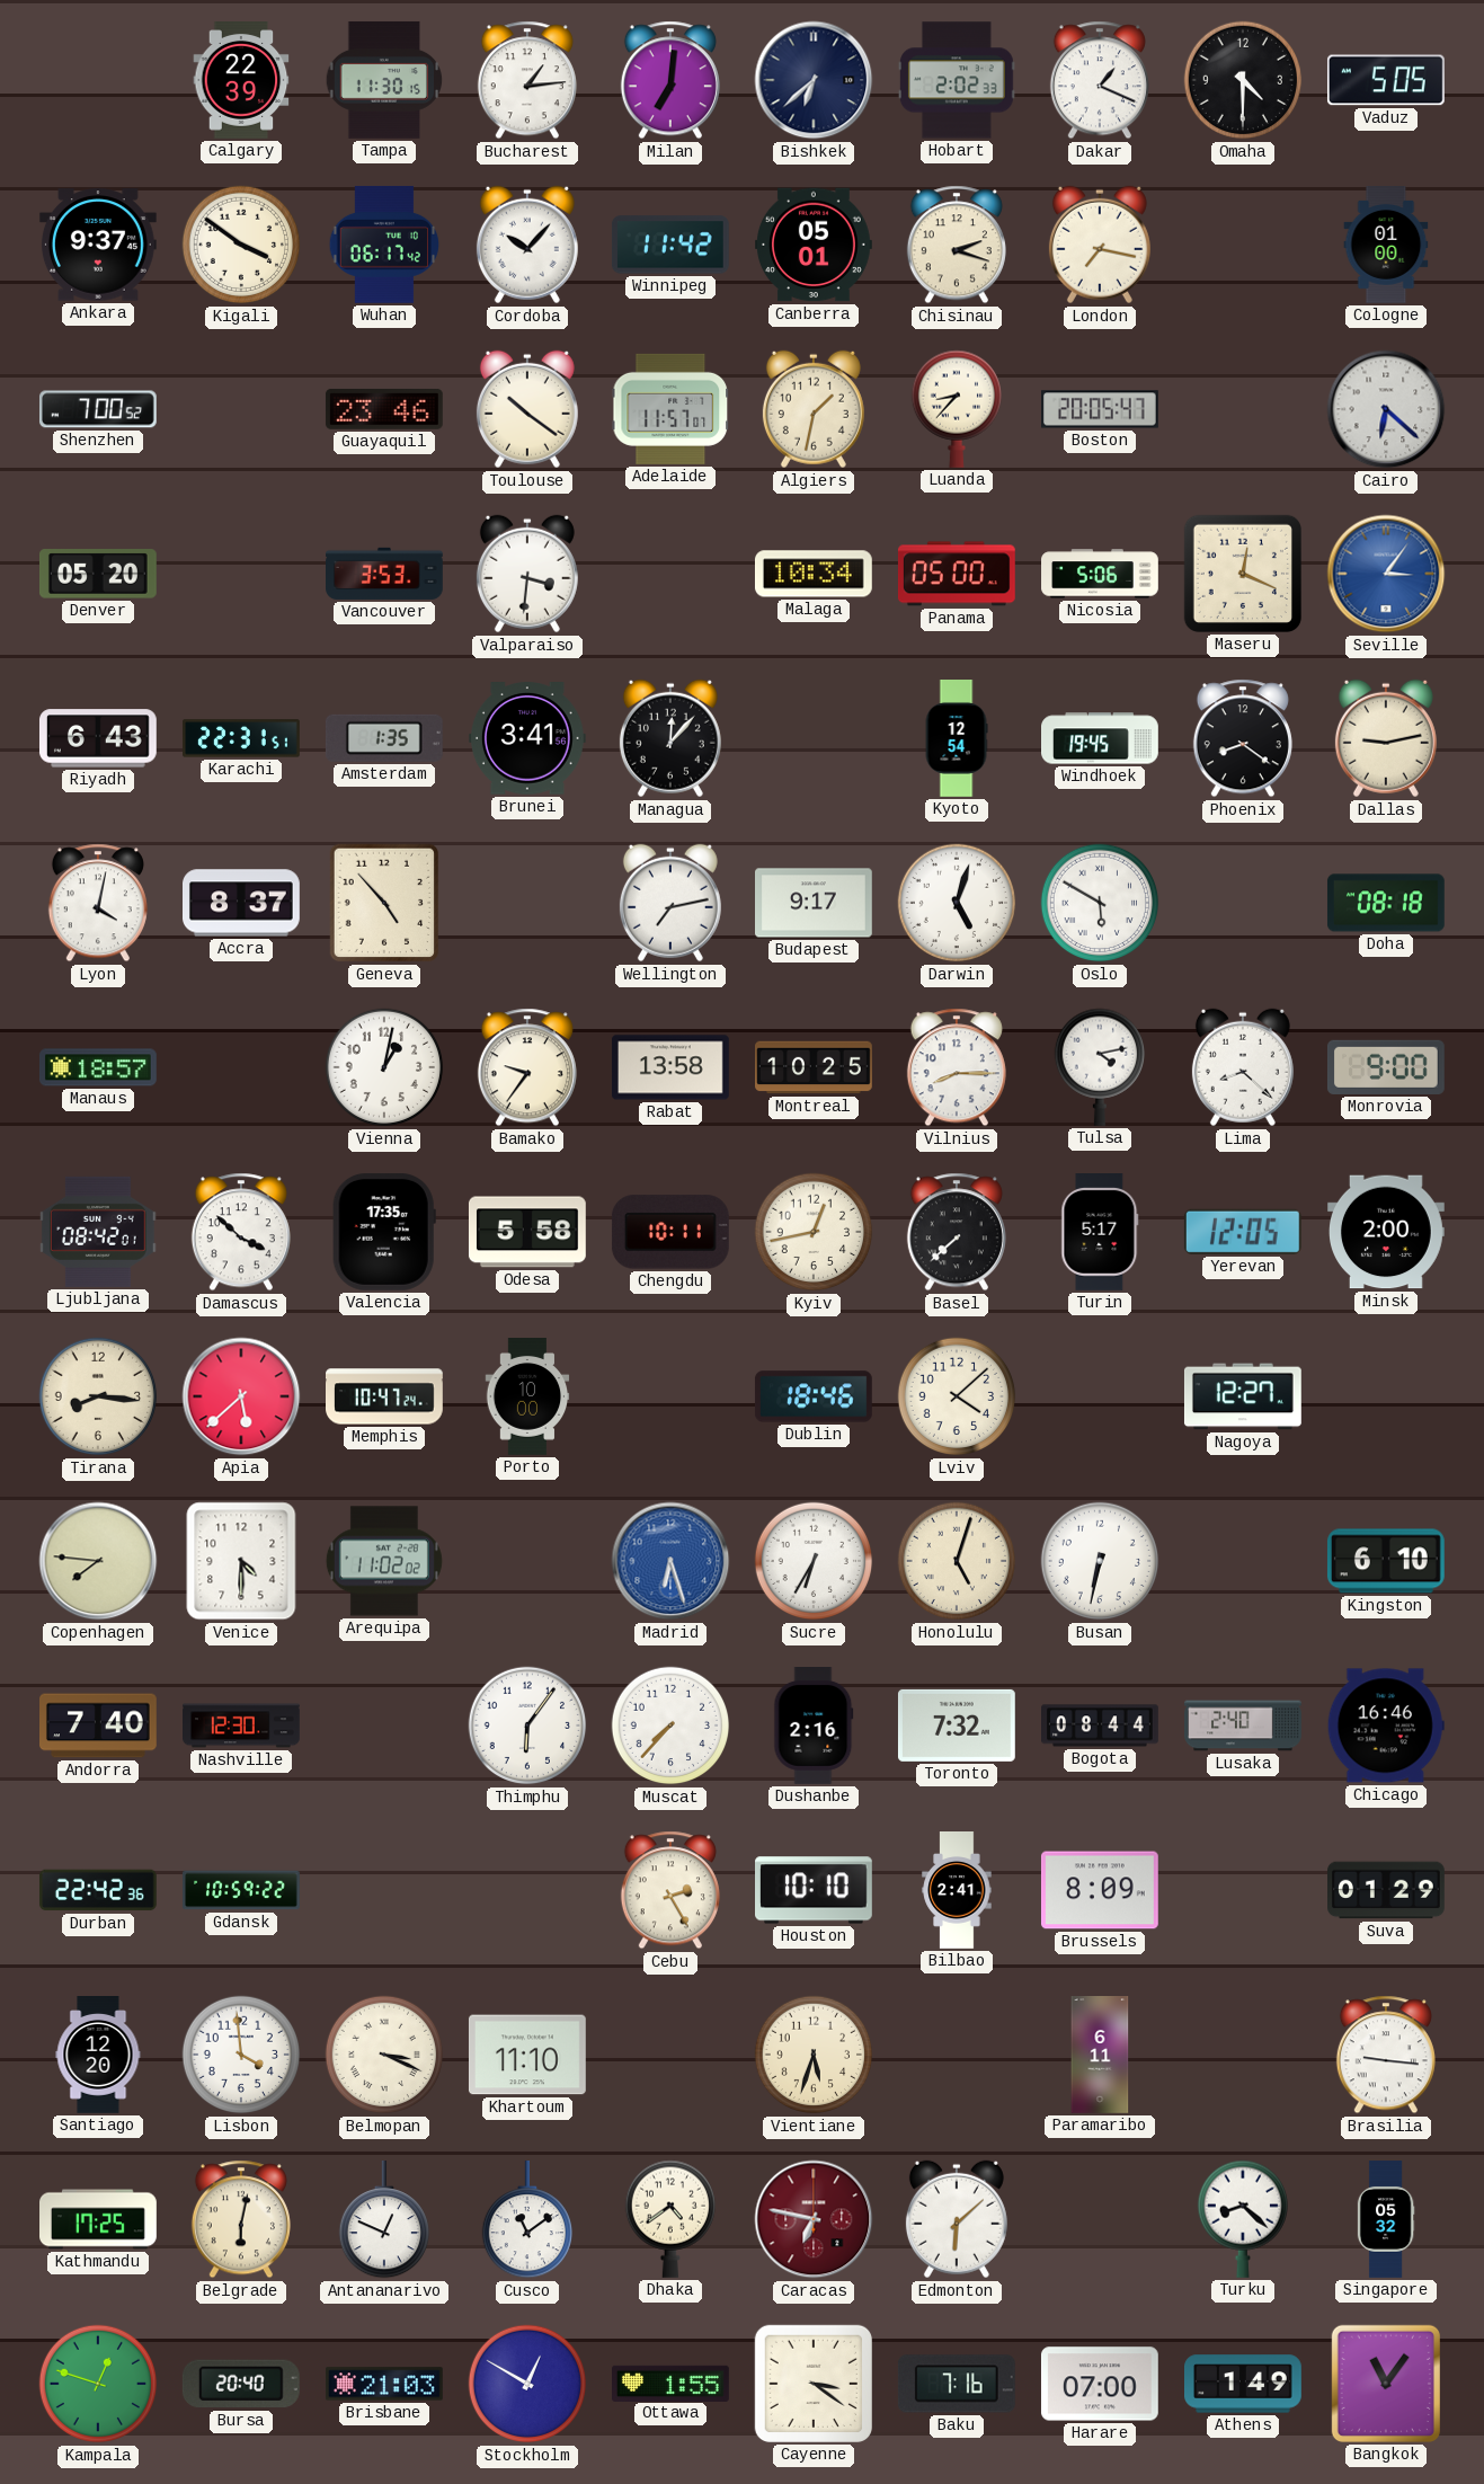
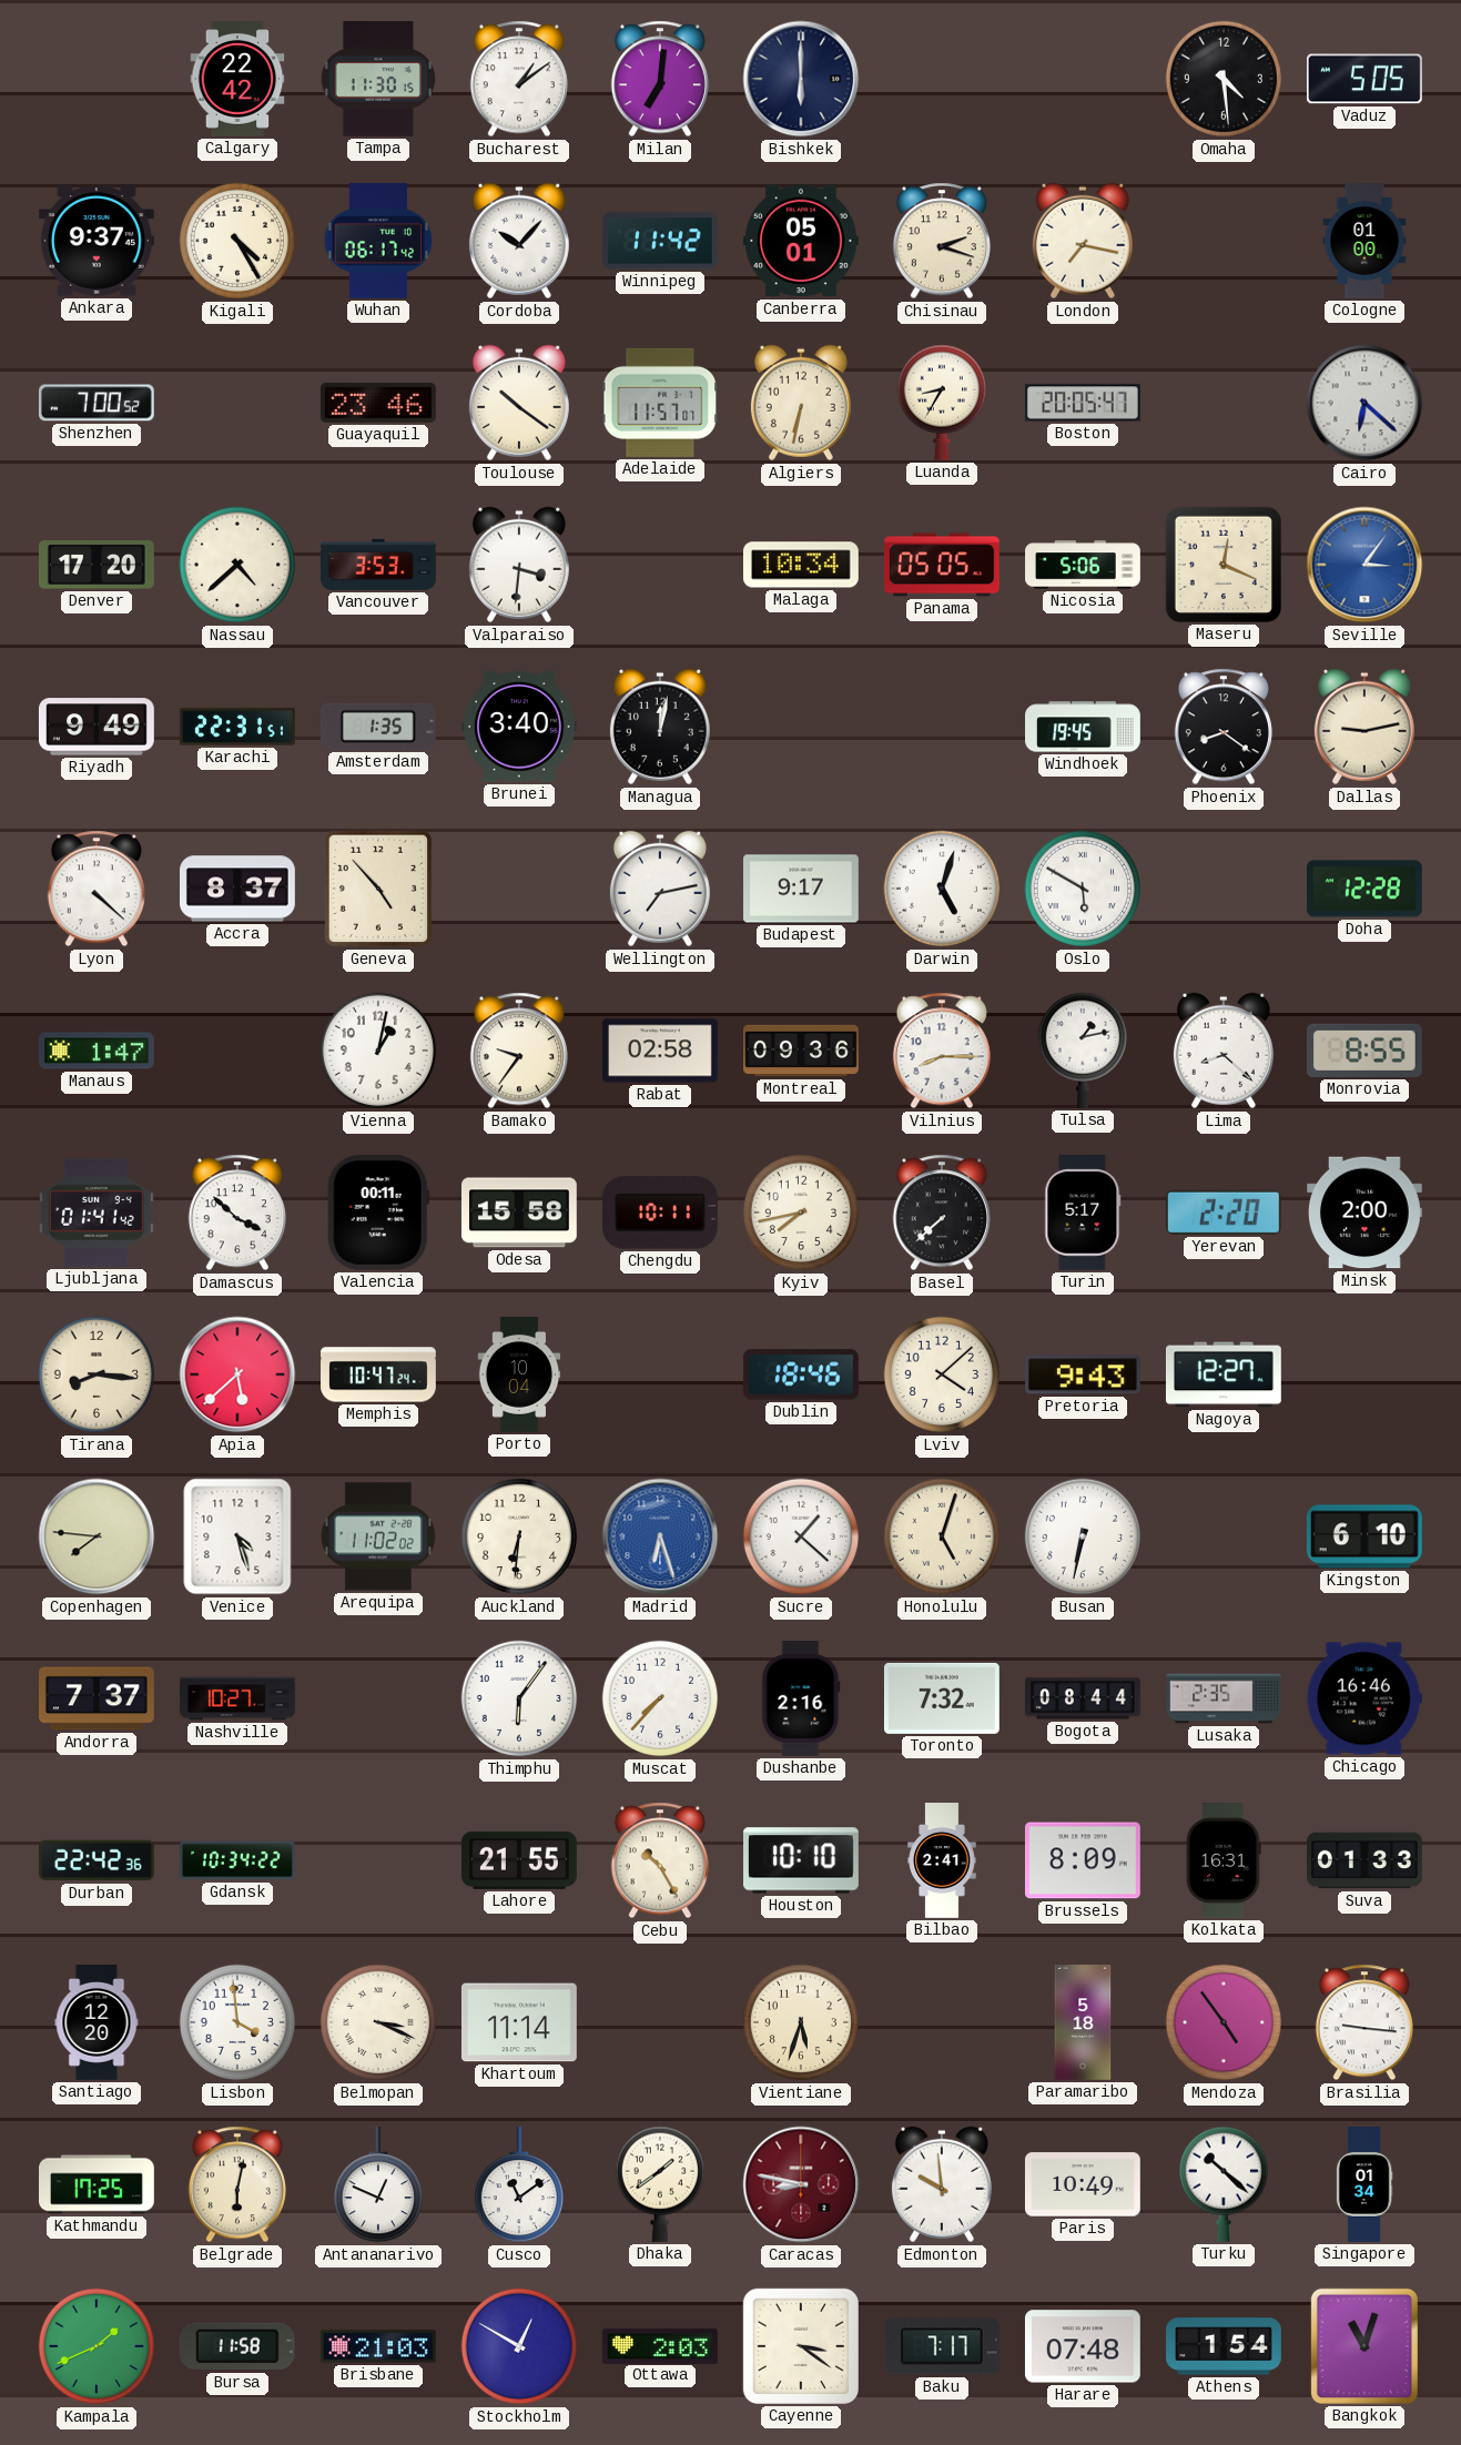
Calgary: 22:39 -> 22:42 (237, 80)
Bucharest: 1:14 -> 1:09 (519, 79)
Bishkek: 6:38 -> 6:00 (801, 79)
Hobart: 2:02 -> none (957, 80)
Dakar: 1:19 -> none (1100, 80)
Omaha: 4:30 -> 4:29 (1224, 79)
Kigali: 3:51 -> 4:25 (237, 241)
Algiers: 1:32 -> 6:32 (801, 403)
Luanda: 8:37 -> 8:35 (941, 403)
Denver: 05:20 -> 17:20 (97, 565)
Nassau: none -> 4:38 (237, 565)
Panama: 05:00 -> 05:05 (942, 565)
Riyadh: 6:43 -> 9:49 (97, 727)
Brunei: 3:41 -> 3:40 (519, 727)
Managua: 12:07 -> 12:02 (660, 727)
Kyoto: 12:54 -> none (957, 739)
Lyon: 4:02 -> 4:22 (97, 889)
Doha: 08:18 -> 12:28 (1364, 889)
Manaus: 18:57 -> 1:47 (97, 1051)
Rabat: 13:58 -> 02:58 (660, 1051)
Montreal: 10:25 -> 09:36 (802, 1051)
Tulsa: 4:13 -> 1:13 (1082, 1051)
Monrovia: 9:00 -> 8:55 (1364, 1051)
Ljubljana: 08:42 -> 01:41 (97, 1213)
Valencia: 17:35 -> 00:11 (378, 1213)
Odesa: 5:58 -> 15:58 (519, 1213)
Kyiv: 12:43 -> 7:43 (801, 1213)
Yerevan: 12:05 -> 2:20 (1224, 1213)
Porto: 10:00 -> 10:04 (519, 1376)
Pretoria: none -> 9:43 (1083, 1374)
Venice: 4:30 -> 4:27 (237, 1536)
Auckland: none -> 6:31 (519, 1536)
Sucre: 6:35 -> 1:22 (801, 1536)
Andorra: 7:40 -> 7:37 (98, 1698)
Nashville: 12:30 -> 10:27 (239, 1698)
Lusaka: 2:40 -> 2:35 (1224, 1698)
Gdansk: 10:59 -> 10:34 (239, 1860)
Lahore: none -> 21:55 (519, 1860)
Cebu: 2:25 -> 10:25 (660, 1860)
Kolkata: none -> 16:31 (1224, 1861)
Suva: 01:29 -> 01:33 (1366, 1860)
Khartoum: 11:10 -> 11:14 (519, 2022)
Paramaribo: 6:11 -> 5:18 (1083, 2023)
Mendoza: none -> 4:54 (1224, 2022)
Dhaka: 4:39 -> 1:39 (659, 2184)
Caracas: 6:47 -> 8:47 (801, 2184)
Edmonton: 6:08 -> 9:59 (942, 2184)
Paris: none -> 10:49 (1083, 2184)
Turku: 8:22 -> 10:22 (1222, 2184)
Singapore: 05:32 -> 01:34 (1364, 2184)
Kampala: 12:48 -> 1:41 (97, 2346)
Bursa: 20:40 -> 11:58 (237, 2346)
Ottawa: 1:55 -> 2:03 (661, 2345)
Baku: 7:16 -> 7:17 (942, 2346)
Harare: 07:00 -> 07:48 (1083, 2346)
Athens: 1:49 -> 1:54 (1225, 2346)
Bangkok: 11:06 -> 11:03 (1364, 2346)
